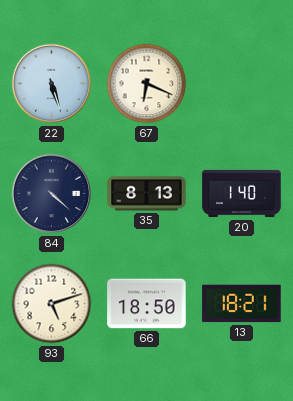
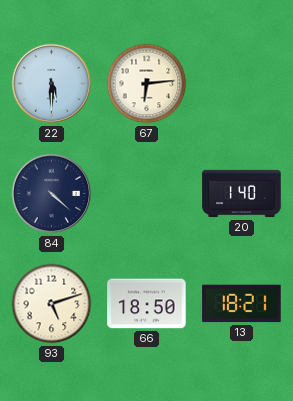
22: 5:27 -> 5:30 (52, 84)
67: 6:19 -> 6:14 (147, 84)
35: 8:13 -> none (147, 194)
